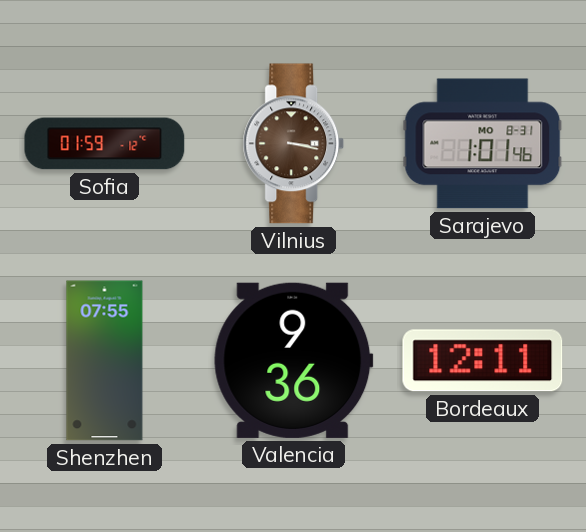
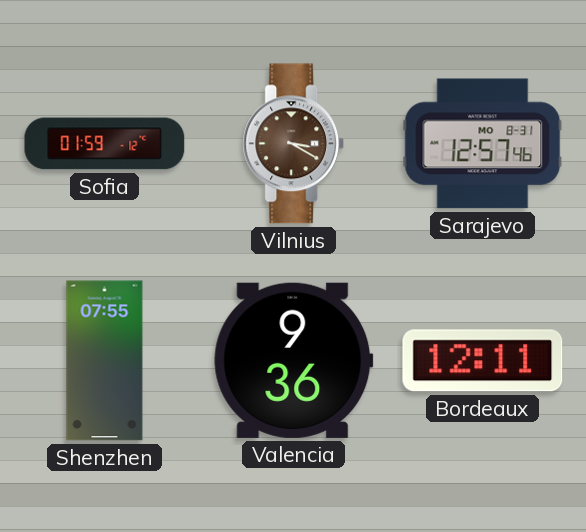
Vilnius: 3:17 -> 3:20 (294, 144)
Sarajevo: 1:01 -> 12:57 (483, 144)
